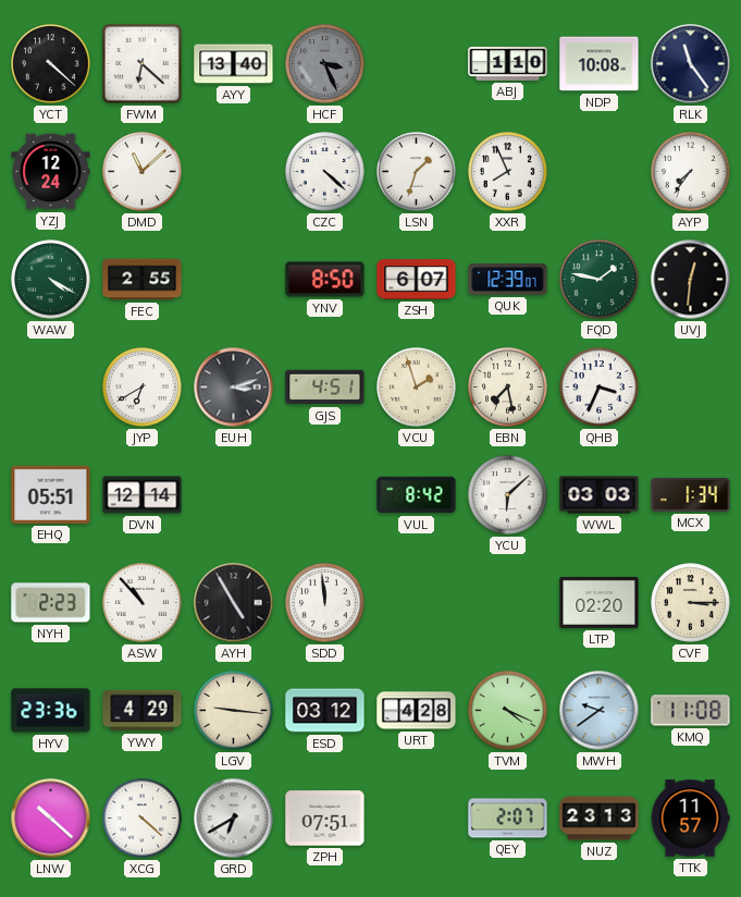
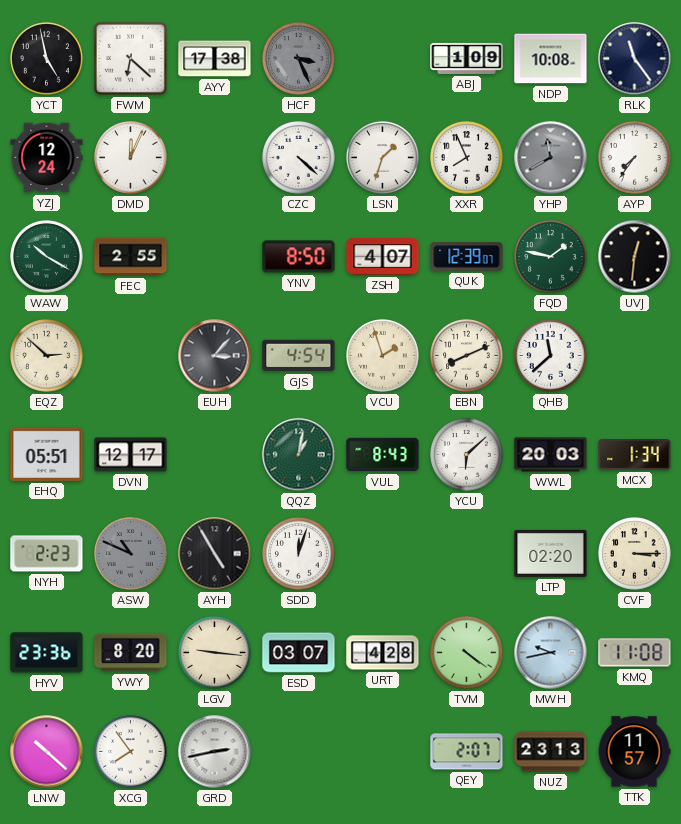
YCT: 4:22 -> 4:58 (47, 59)
AYY: 13:40 -> 17:38 (215, 59)
ABJ: 1:10 -> 1:09 (467, 58)
DMD: 11:08 -> 12:04 (131, 158)
YHP: none -> 11:40 (551, 158)
WAW: 4:20 -> 10:20 (47, 257)
ZSH: 6:07 -> 4:07 (383, 257)
EQZ: none -> 2:52 (47, 356)
JYP: 6:40 -> none (143, 388)
EUH: 3:12 -> 3:07 (215, 356)
GJS: 4:51 -> 4:54 (299, 356)
EBN: 7:28 -> 8:11 (467, 356)
QHB: 3:34 -> 11:38 (551, 356)
DVN: 12:14 -> 12:17 (131, 455)
QQZ: none -> 1:02 (299, 455)
VUL: 8:42 -> 8:43 (383, 455)
WWL: 03:03 -> 20:03 (551, 455)
ASW: 10:53 -> 10:49 (131, 554)
ASW dial: white -> grey (131, 554)
SDD: 11:59 -> 12:03 (299, 554)
YWY: 4:29 -> 8:20 (131, 653)
ESD: 03:12 -> 03:07 (299, 653)
TVM: 4:19 -> 4:21 (467, 653)
MWH: 9:39 -> 9:43 (551, 653)
XCG: 4:22 -> 7:54 (131, 752)
GRD: 6:40 -> 2:43 (215, 752)
ZPH: 07:51 -> none (325, 819)
